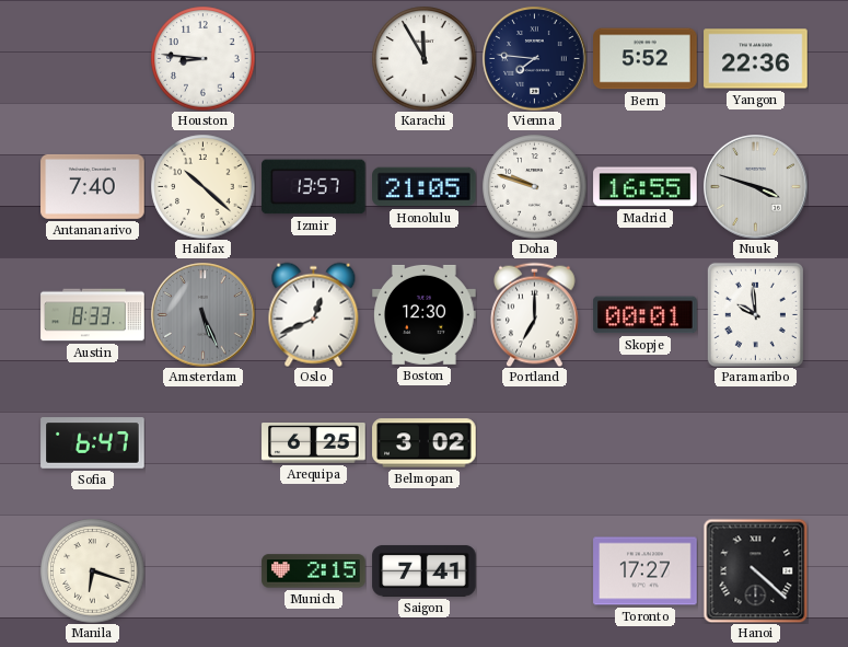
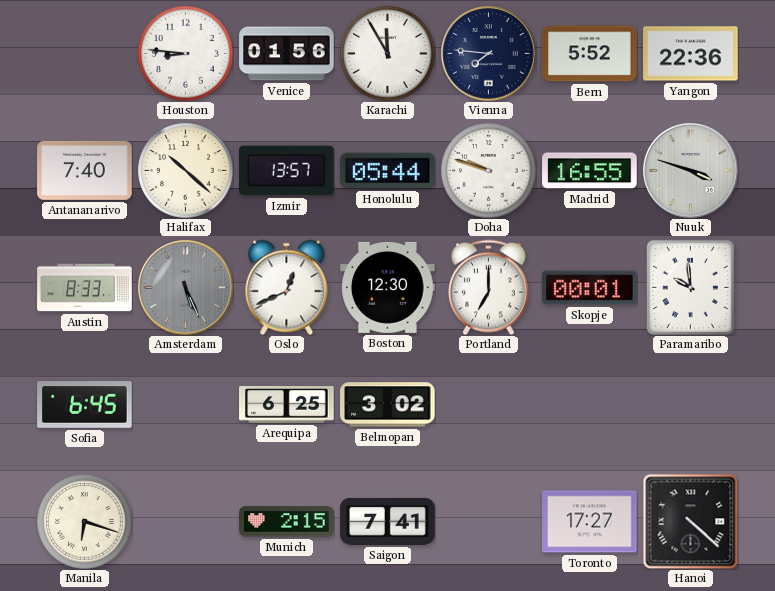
Venice: none -> 01:56 (287, 54)
Honolulu: 21:05 -> 05:44 (388, 171)
Sofia: 6:47 -> 6:45 (85, 405)
